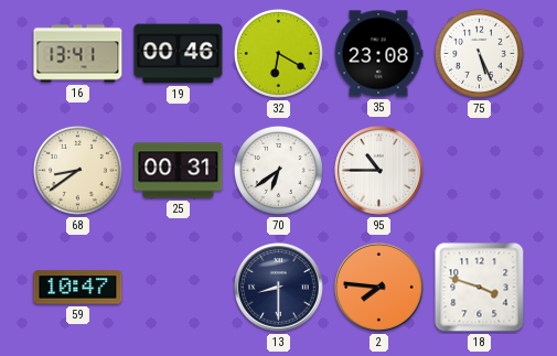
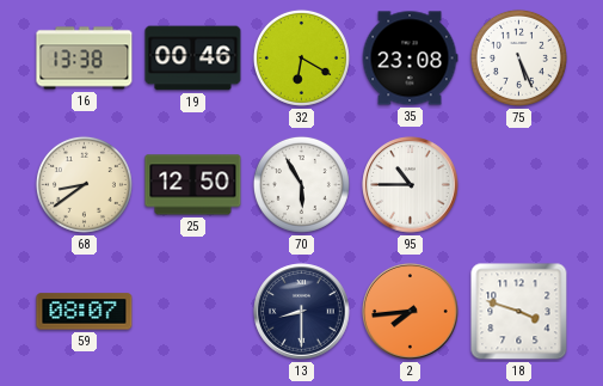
16: 13:41 -> 13:38 (85, 59)
25: 00:31 -> 12:50 (193, 185)
70: 6:39 -> 5:55 (301, 184)
59: 10:47 -> 08:07 (85, 312)
2: 7:46 -> 7:44 (411, 312)
